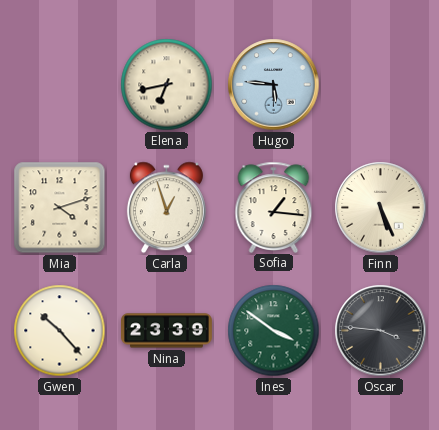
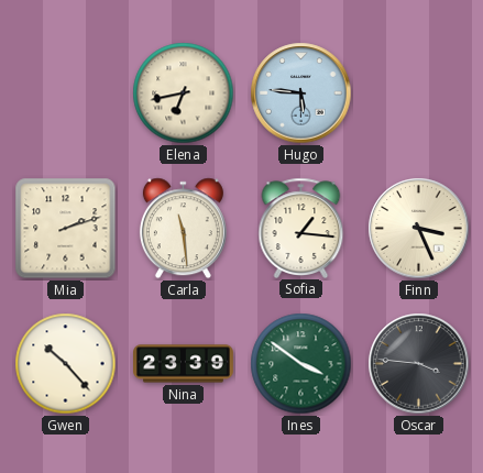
Mia: 4:12 -> 2:12 (66, 229)
Carla: 12:57 -> 11:29 (183, 229)
Finn: 5:26 -> 3:26 (419, 229)
